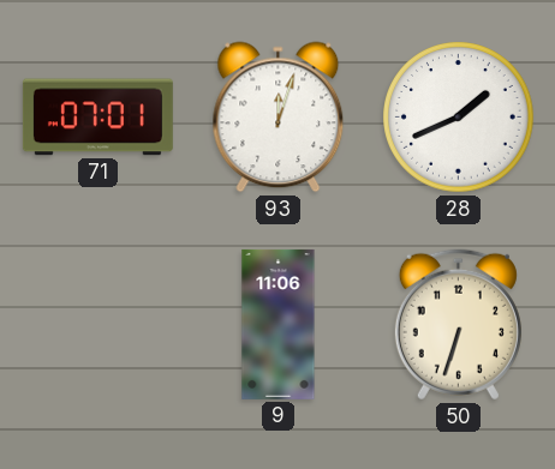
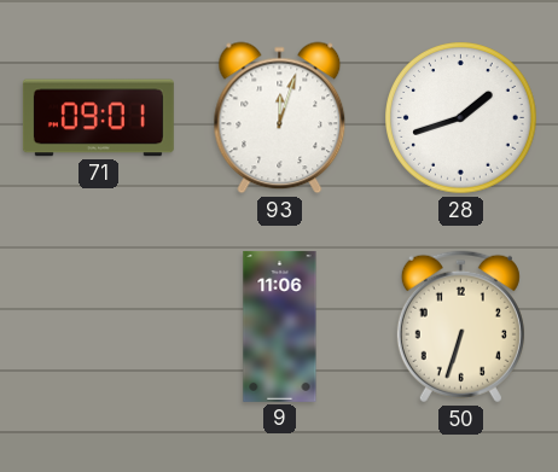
71: 07:01 -> 09:01 (98, 118)
28: 1:41 -> 1:42 (461, 118)
